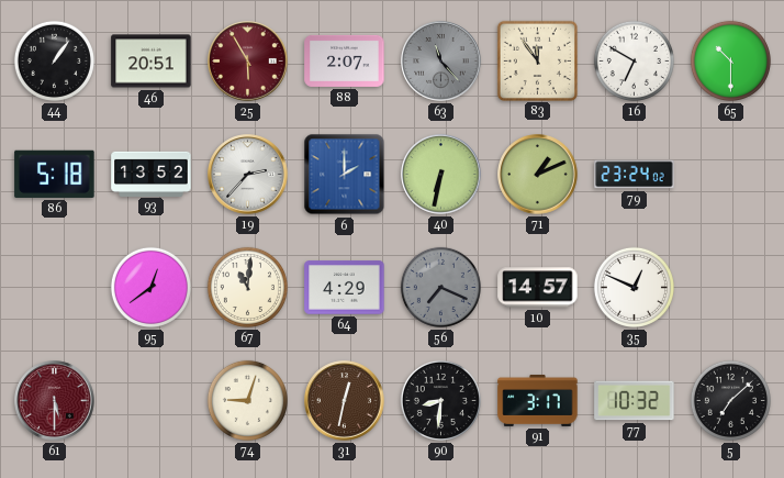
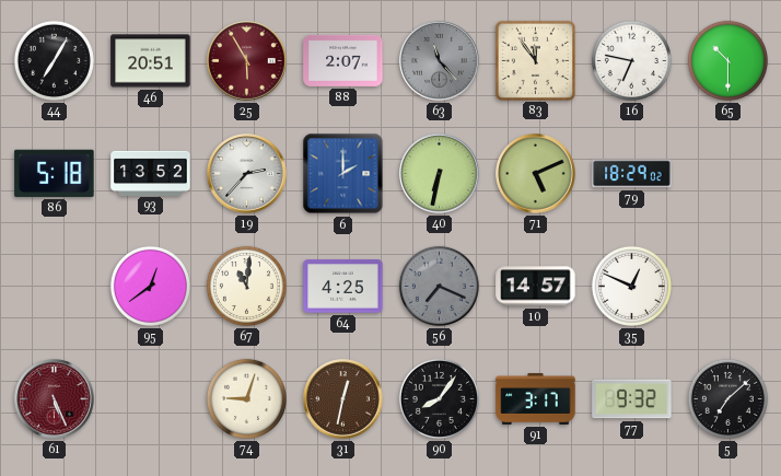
44: 1:06 -> 7:05 (54, 60)
16: 6:50 -> 6:47 (631, 60)
71: 1:11 -> 5:11 (536, 174)
79: 23:24 -> 18:29 (632, 174)
64: 4:29 -> 4:25 (343, 287)
61: 5:30 -> 5:26 (55, 399)
90: 8:31 -> 8:06 (439, 398)
77: 10:32 -> 9:32 (632, 399)
